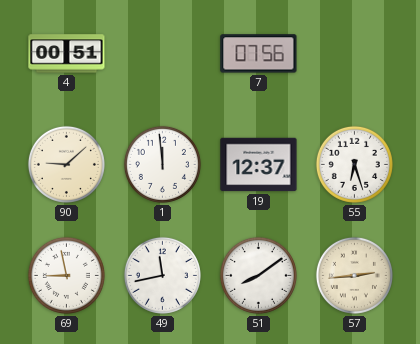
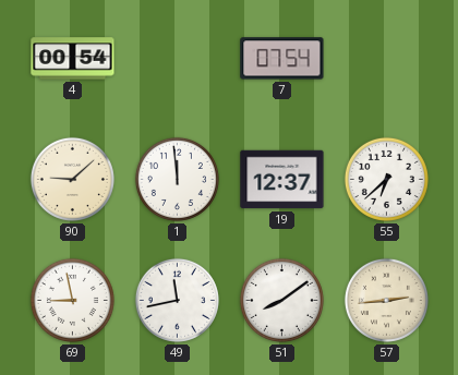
4: 00:51 -> 00:54 (73, 59)
7: 07:56 -> 07:54 (282, 59)
55: 6:27 -> 6:38 (386, 179)
